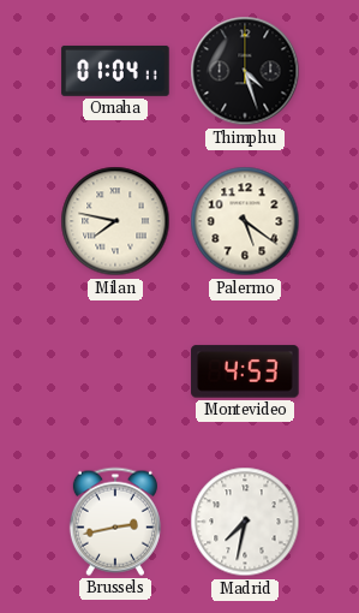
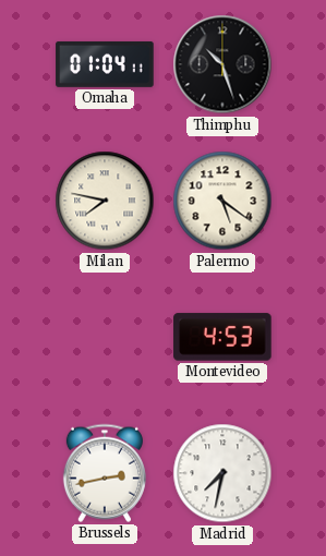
Thimphu: 4:27 -> 10:27 (222, 64)
